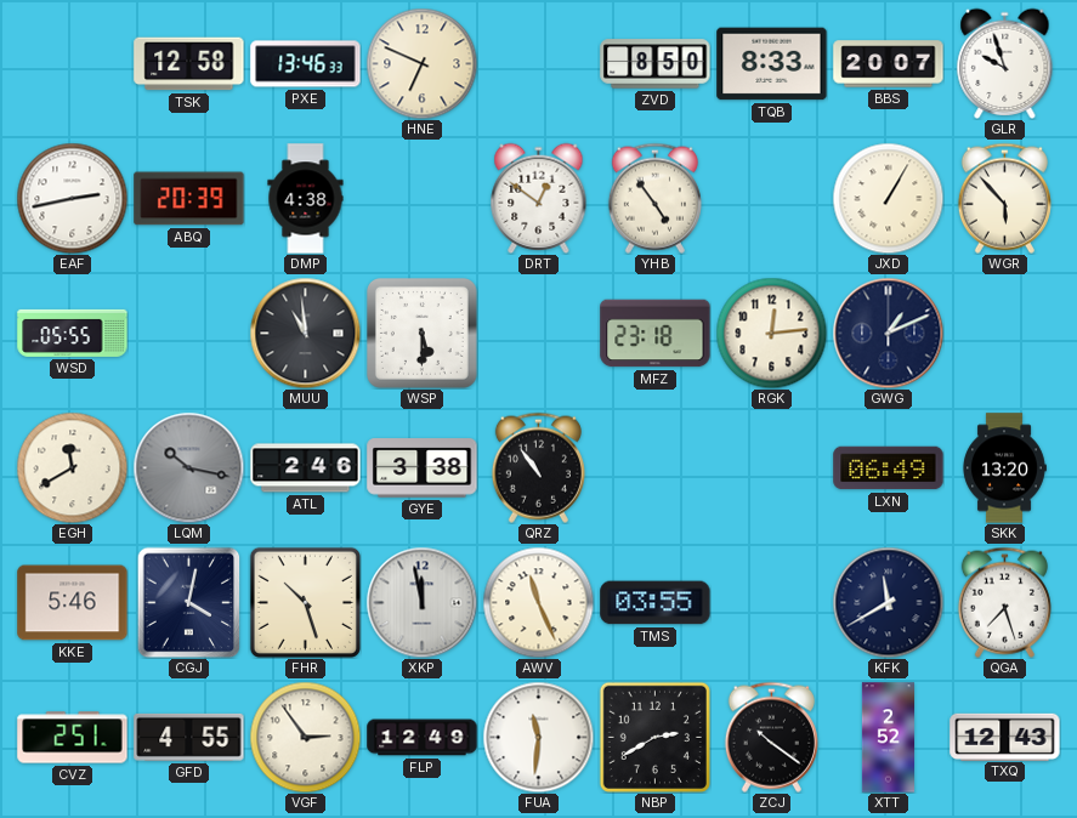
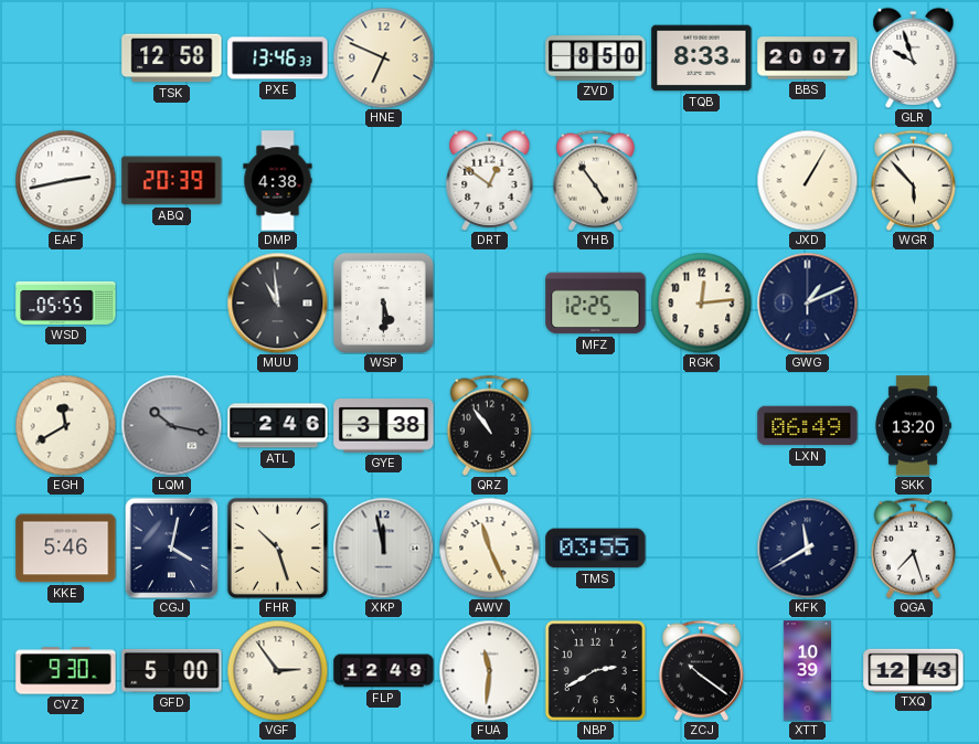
MFZ: 23:18 -> 12:25 (596, 304)
CVZ: 2:51 -> 9:30 (66, 671)
GFD: 4:55 -> 5:00 (172, 670)
XTT: 2:52 -> 10:39 (807, 671)
